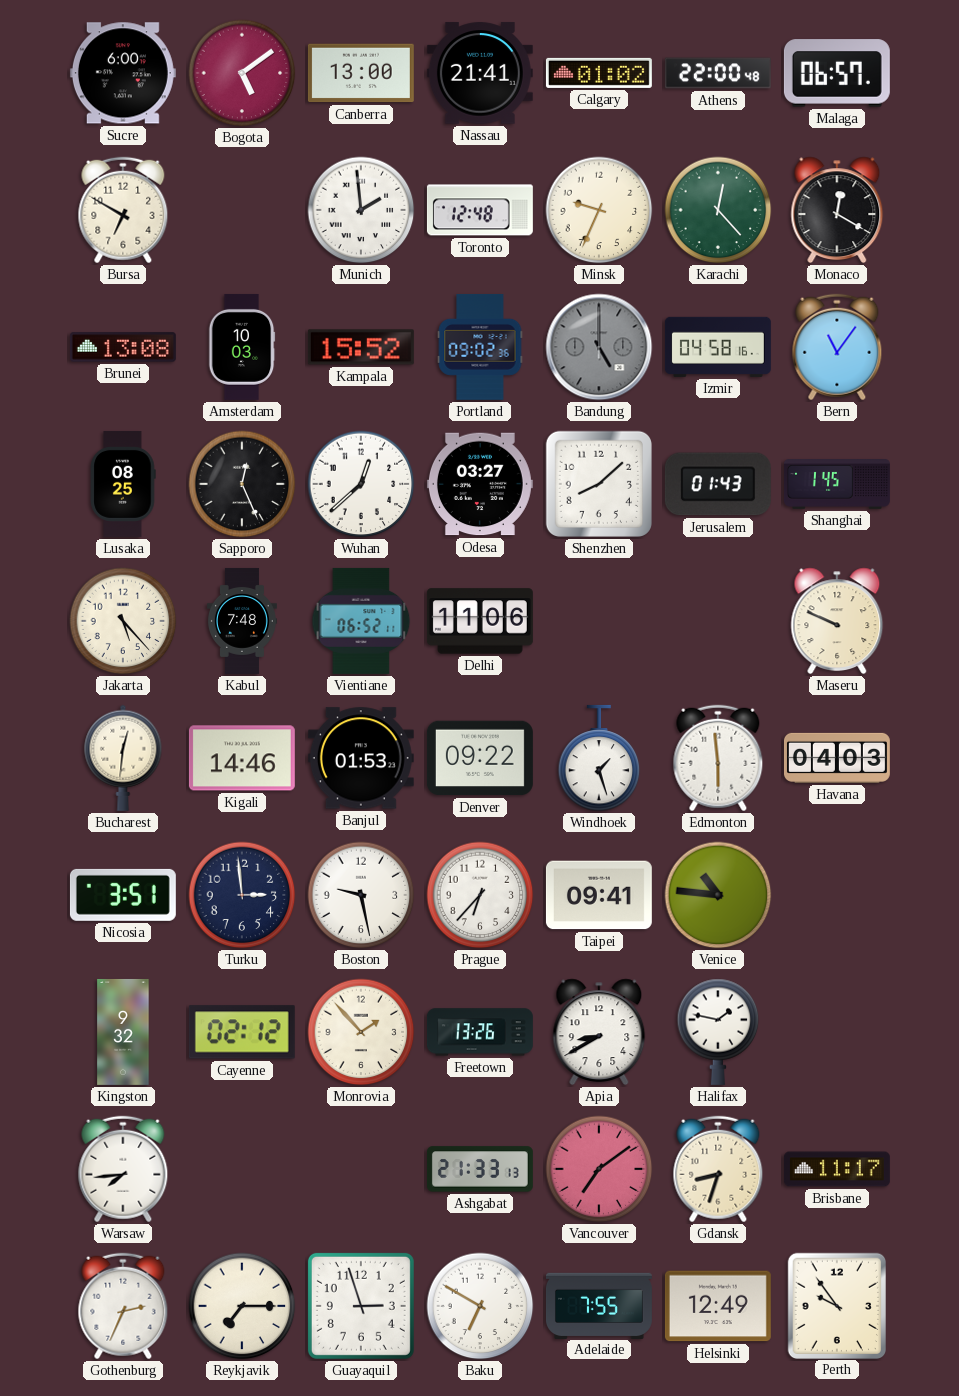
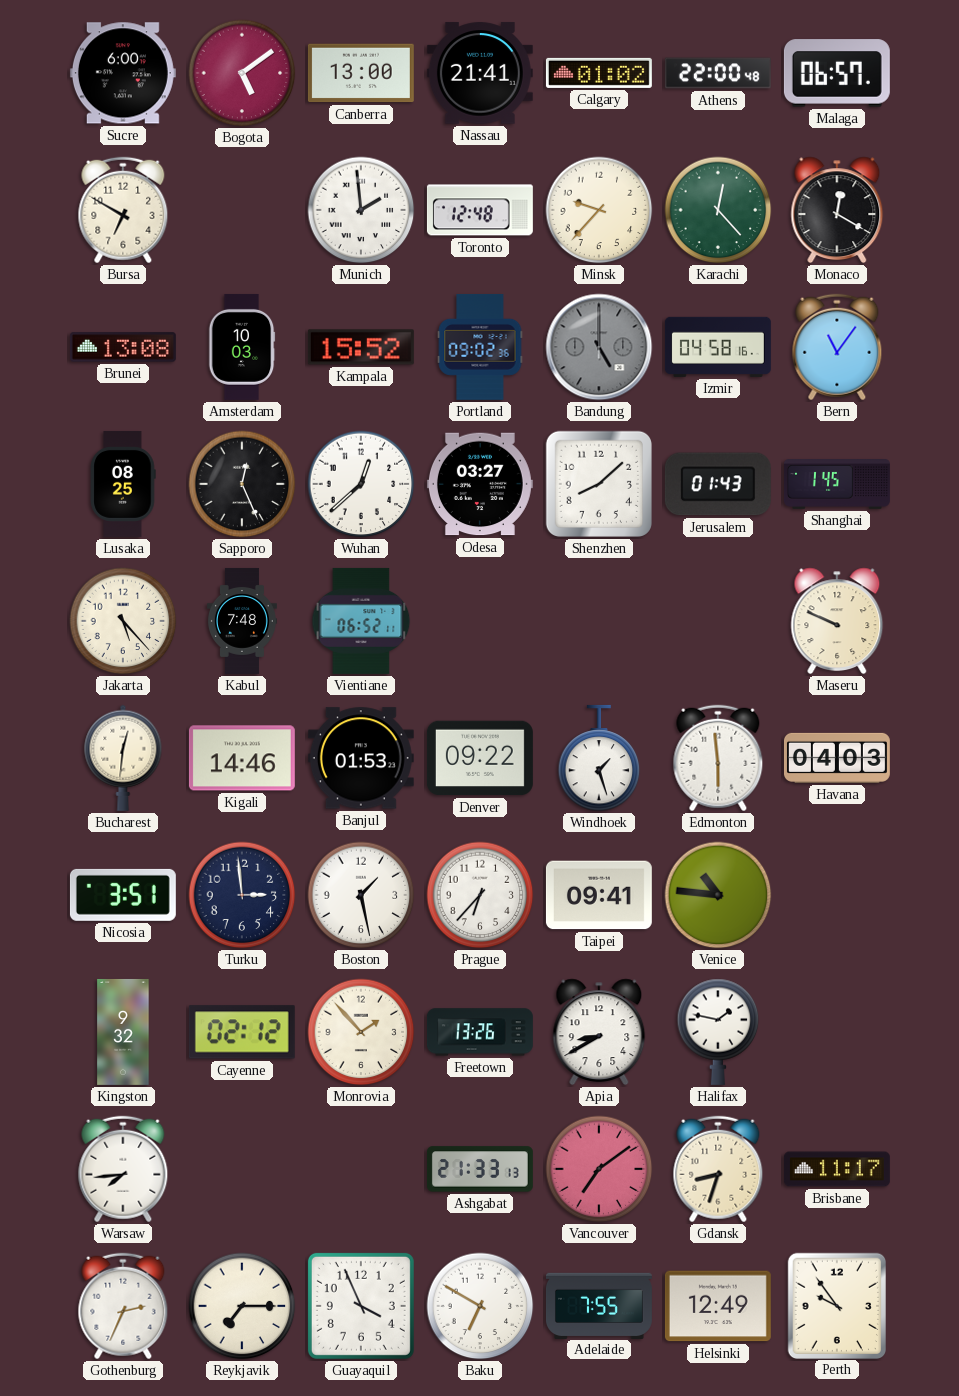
Minsk: 9:34 -> 9:37 (599, 210)
Delhi: 11:06 -> none (480, 621)
Boston: 9:28 -> 1:28 (361, 895)
Guayaquil: 2:57 -> 3:56 (361, 1306)
